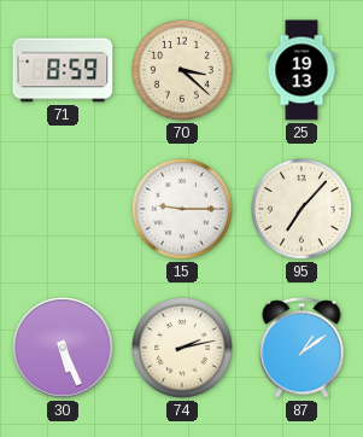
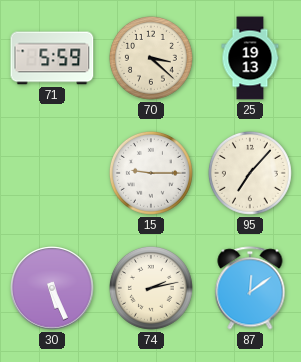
71: 8:59 -> 5:59 (52, 58)
87: 1:09 -> 12:09 (250, 288)
